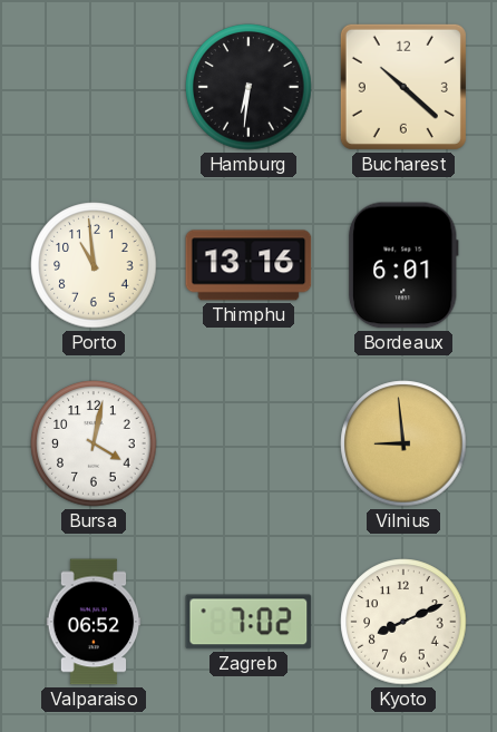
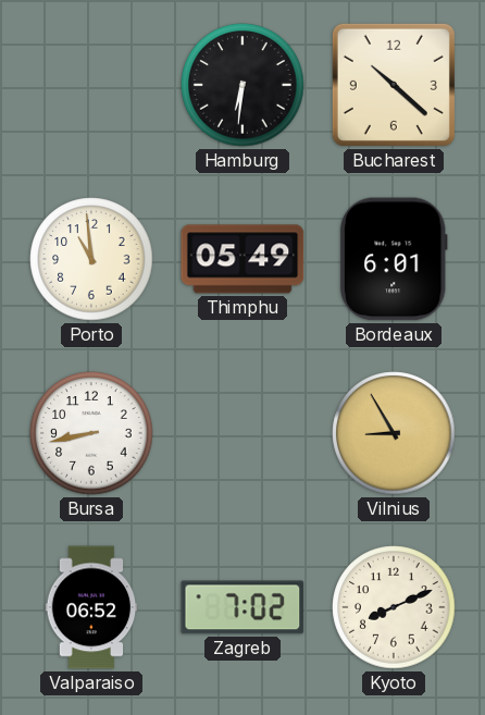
Thimphu: 13:16 -> 05:49 (242, 259)
Bursa: 4:02 -> 8:43 (91, 433)
Vilnius: 8:59 -> 8:55 (394, 433)
